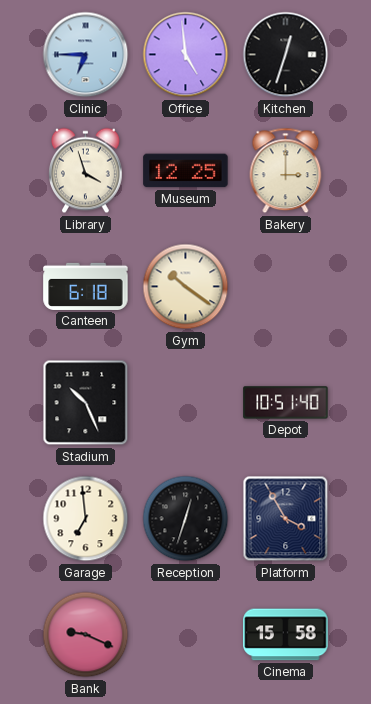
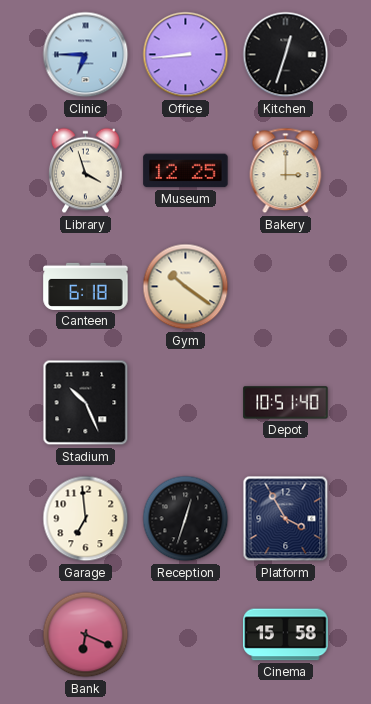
Office: 4:59 -> 8:44 (186, 55)
Bank: 9:19 -> 6:19 (86, 635)
